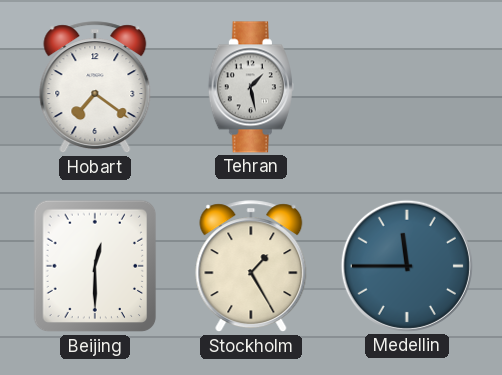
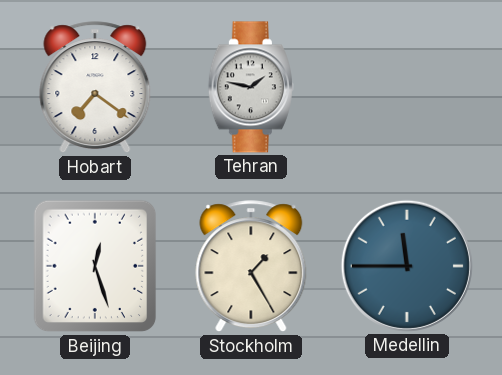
Tehran: 1:28 -> 1:47 (251, 87)
Beijing: 12:30 -> 12:27 (95, 266)
